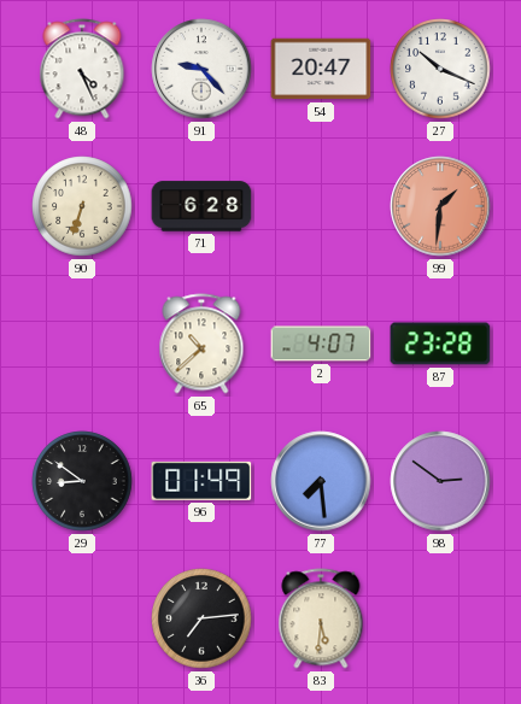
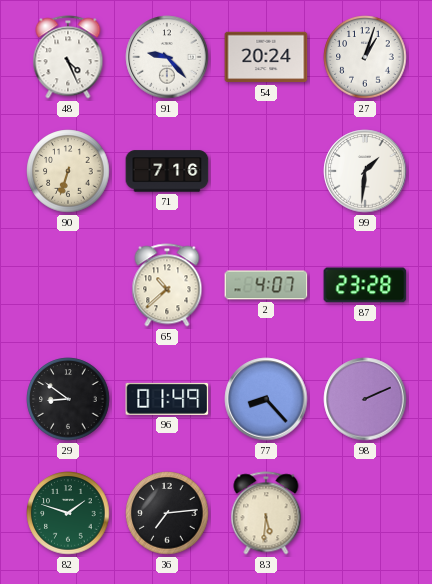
54: 20:47 -> 20:24 (266, 57)
27: 10:19 -> 1:03 (365, 57)
71: 6:28 -> 7:16 (167, 171)
99 dial: salmon -> white (365, 171)
77: 7:29 -> 8:23 (266, 399)
98: 2:51 -> 2:11 (365, 399)
82: none -> 1:48 (68, 513)
